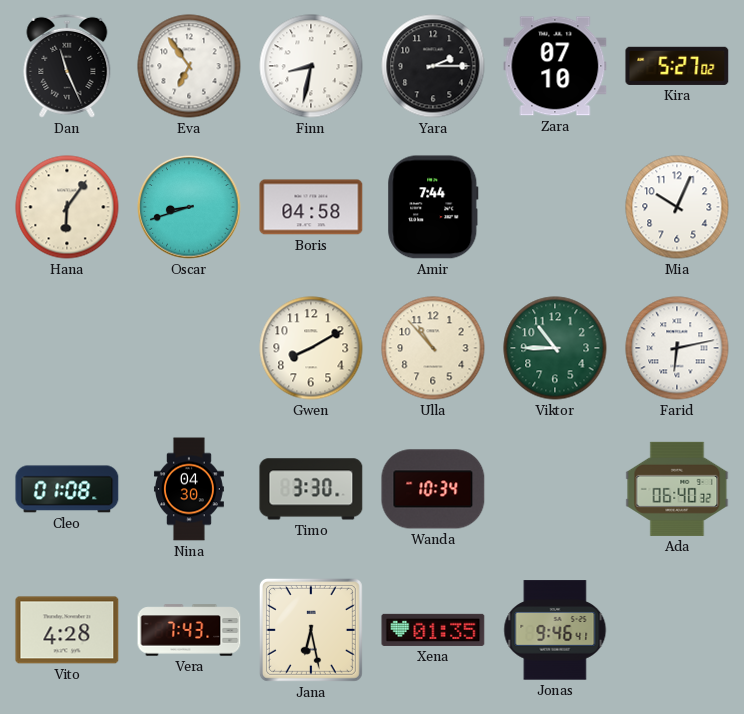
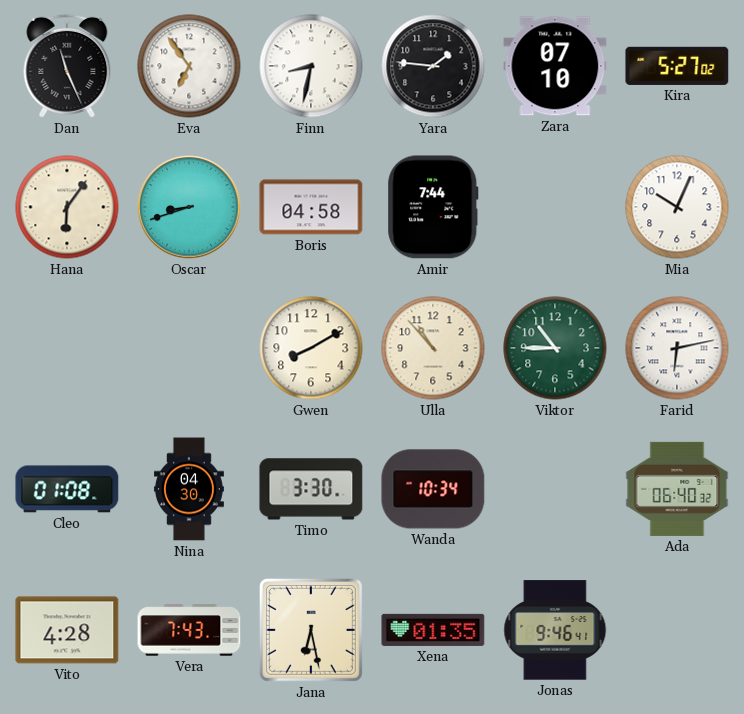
Yara: 2:15 -> 1:46 (433, 66)
